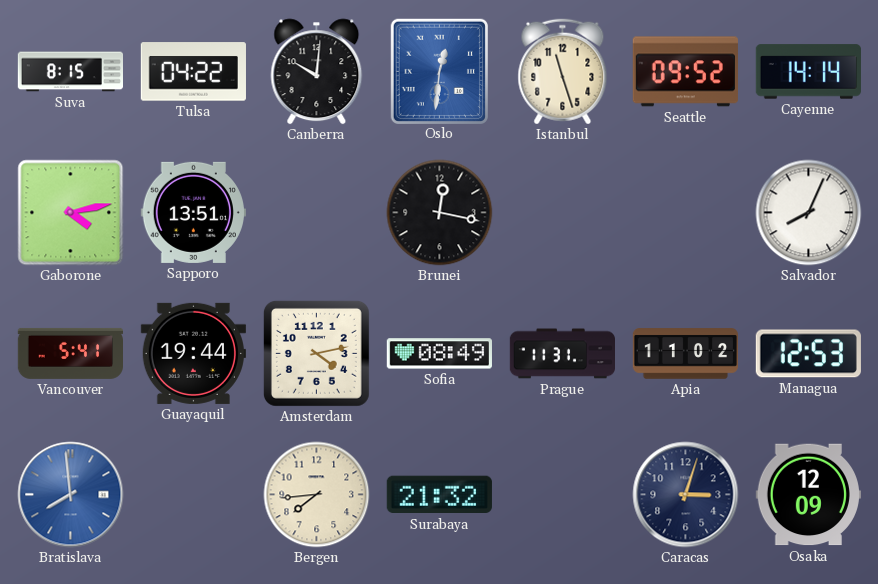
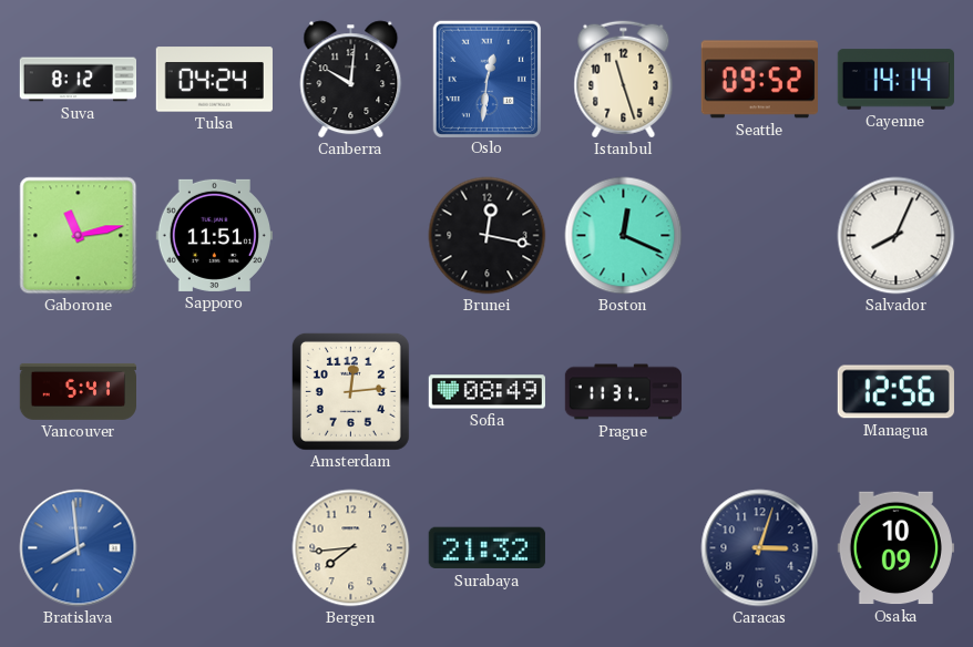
Suva: 8:15 -> 8:12 (78, 80)
Tulsa: 04:22 -> 04:24 (214, 80)
Gaborone: 4:13 -> 11:13 (79, 236)
Sapporo: 13:51 -> 11:51 (214, 235)
Boston: none -> 12:19 (624, 236)
Guayaquil: 19:44 -> none (193, 353)
Amsterdam: 4:13 -> 12:14 (350, 391)
Apia: 11:02 -> none (685, 354)
Managua: 12:53 -> 12:56 (895, 392)
Osaka: 12:09 -> 10:09 (895, 548)
